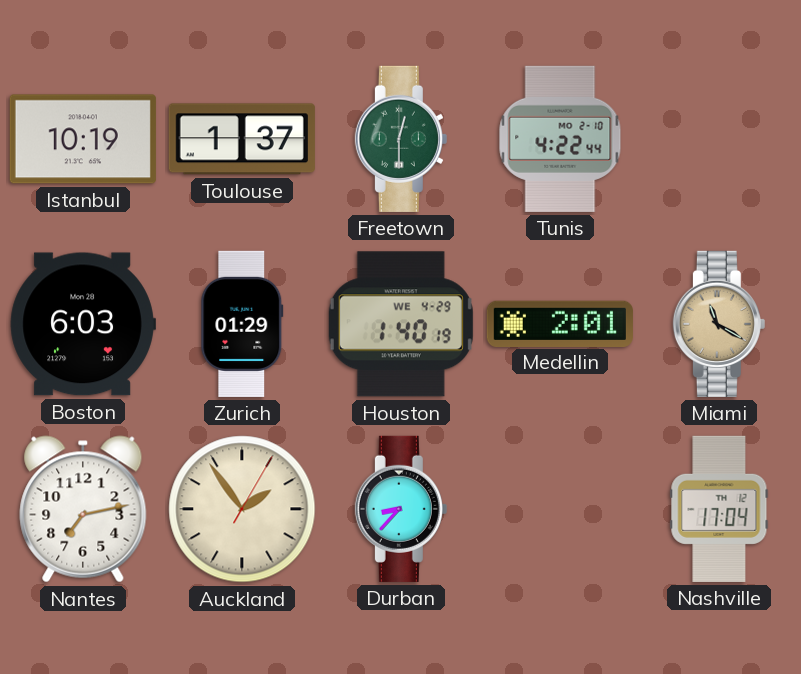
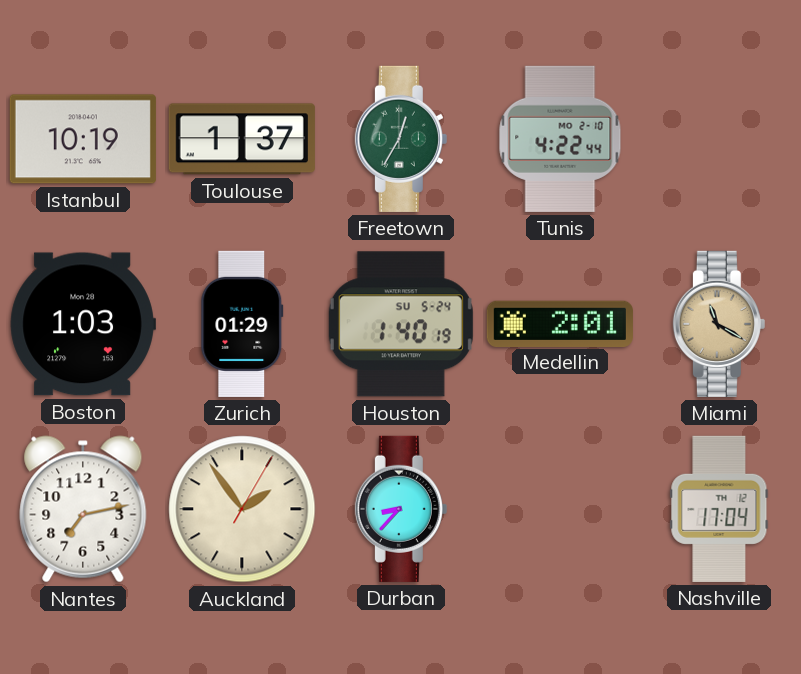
Freetown: 12:30 -> 12:35 (401, 139)
Boston: 6:03 -> 1:03 (83, 324)
Houston date: WE 4-29 -> SU 5-24 (401, 324)
